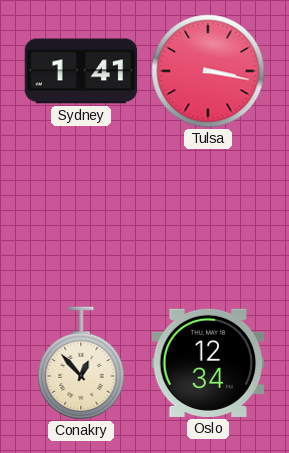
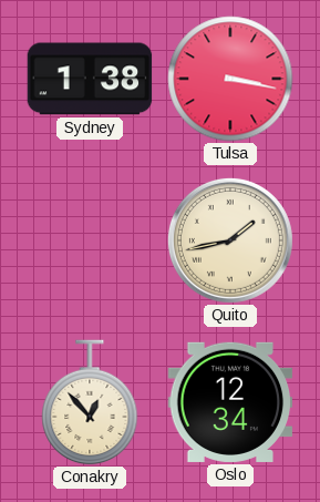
Sydney: 1:41 -> 1:38 (90, 79)
Quito: none -> 1:43 (230, 240)
